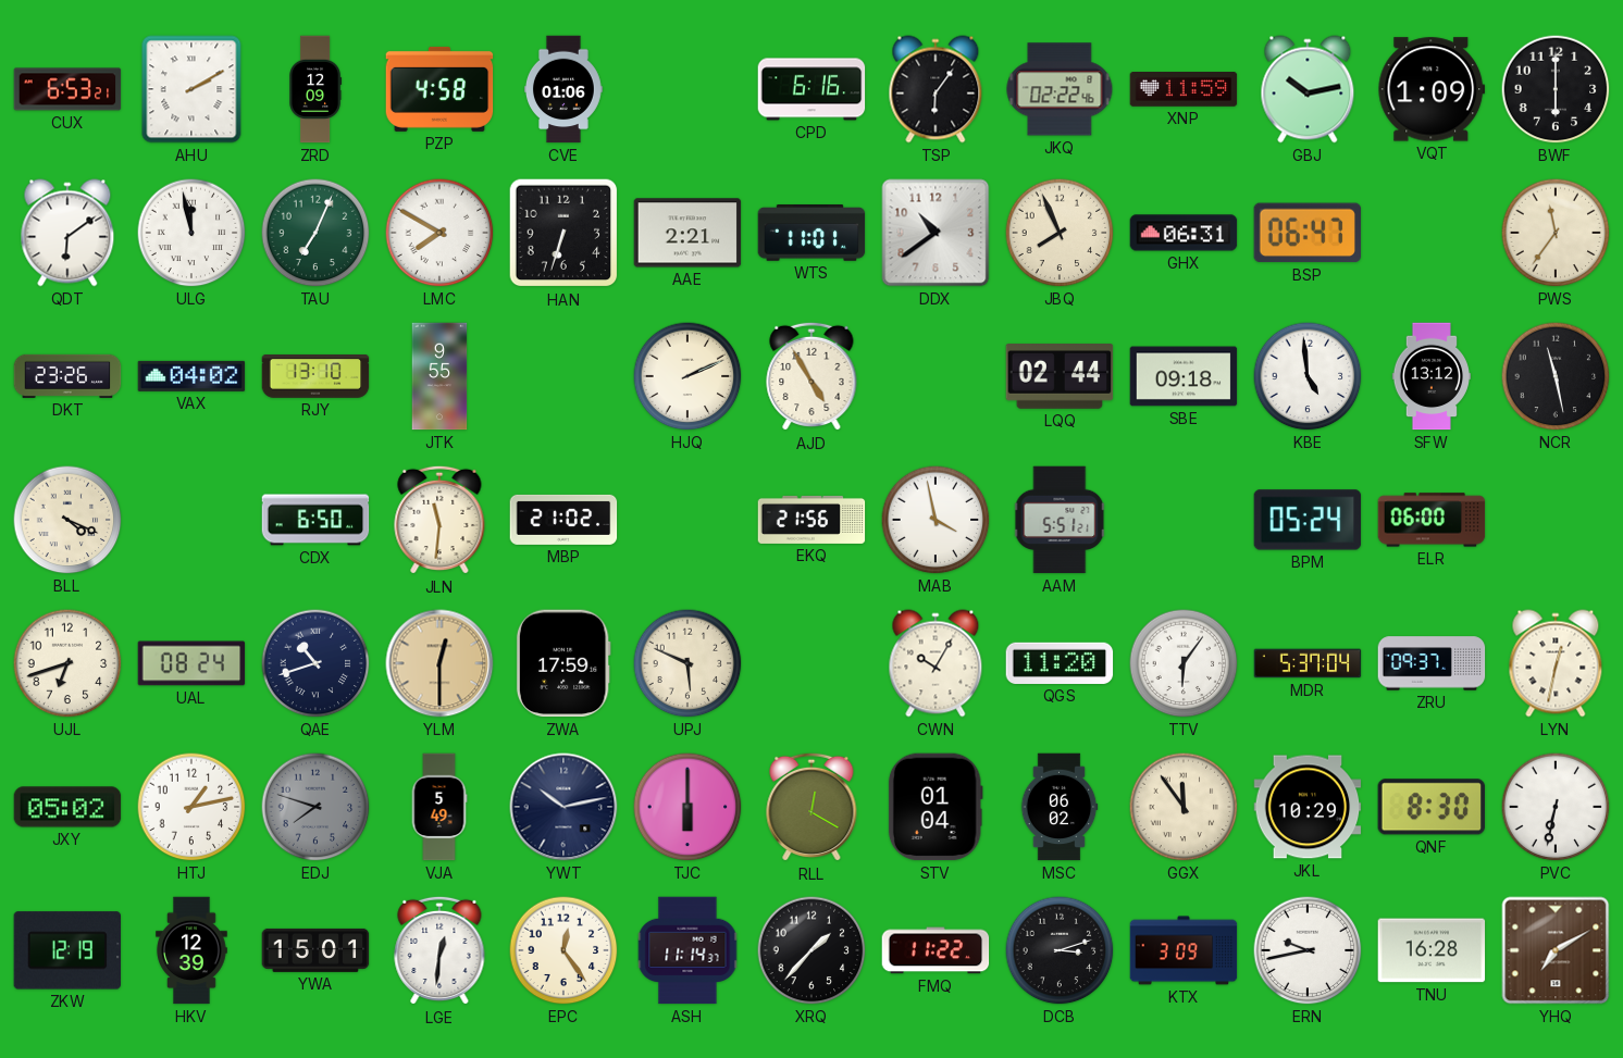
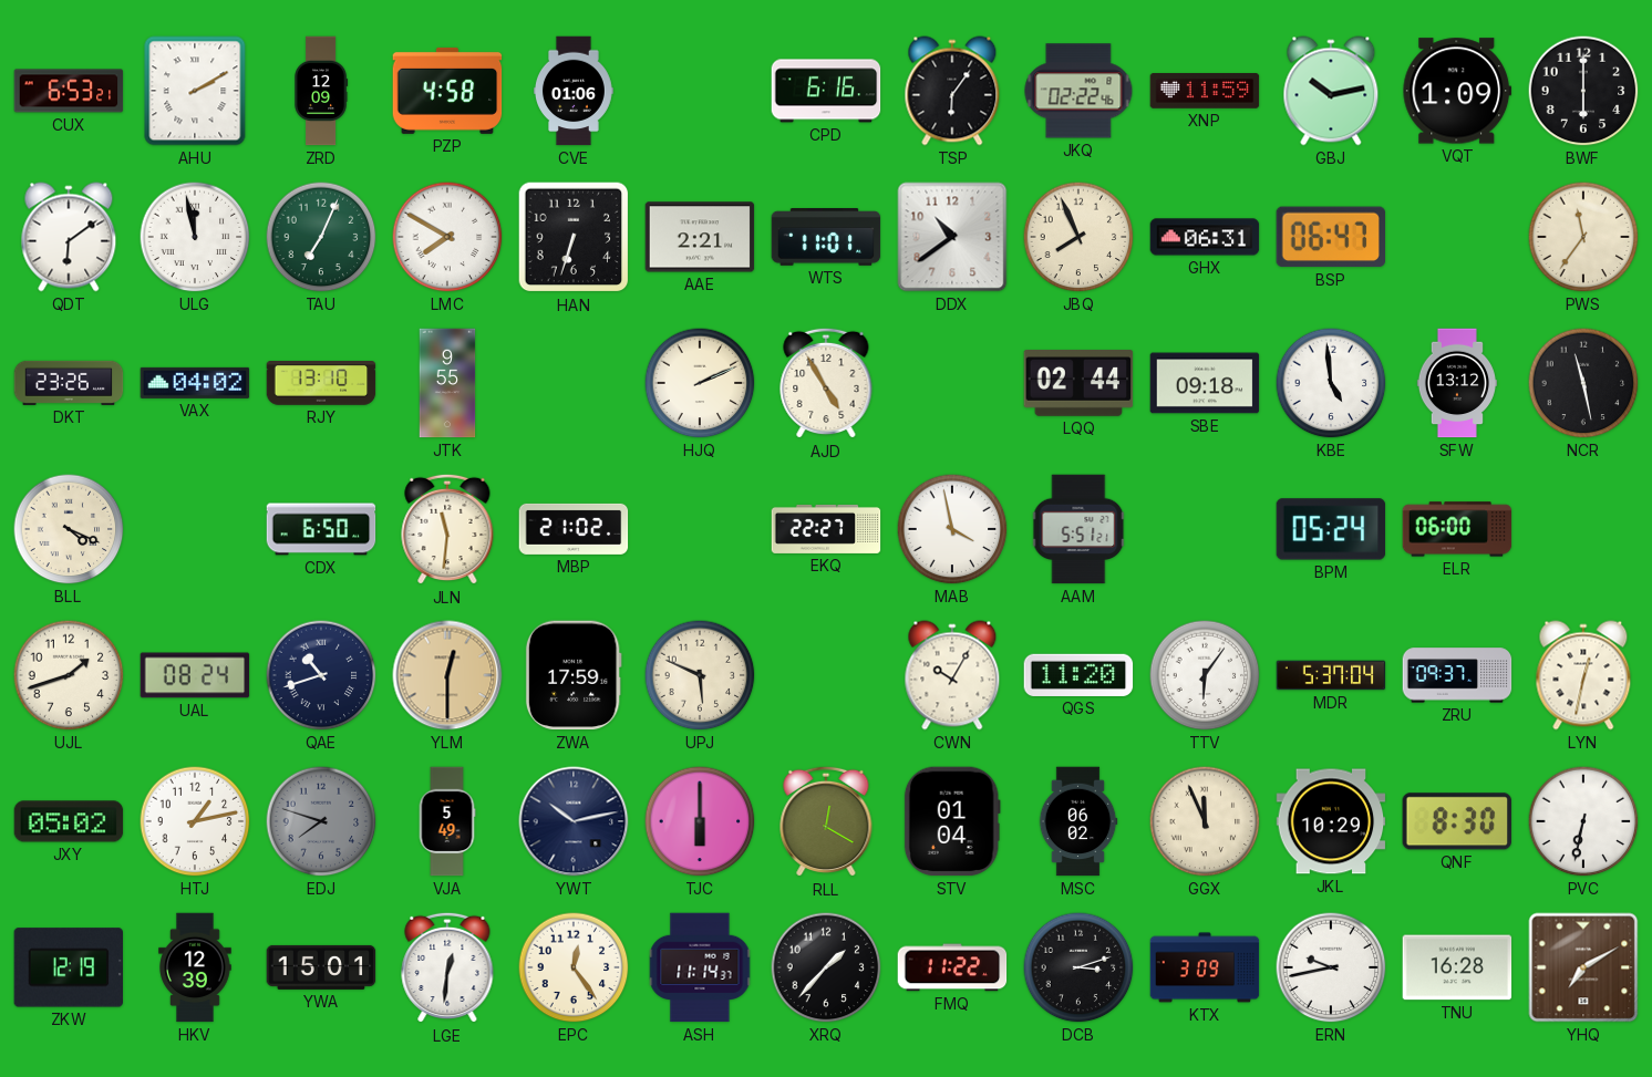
EKQ: 21:56 -> 22:27 (826, 529)
UJL: 6:42 -> 1:42 (69, 675)
GGX: 11:54 -> 11:56 (1205, 821)
